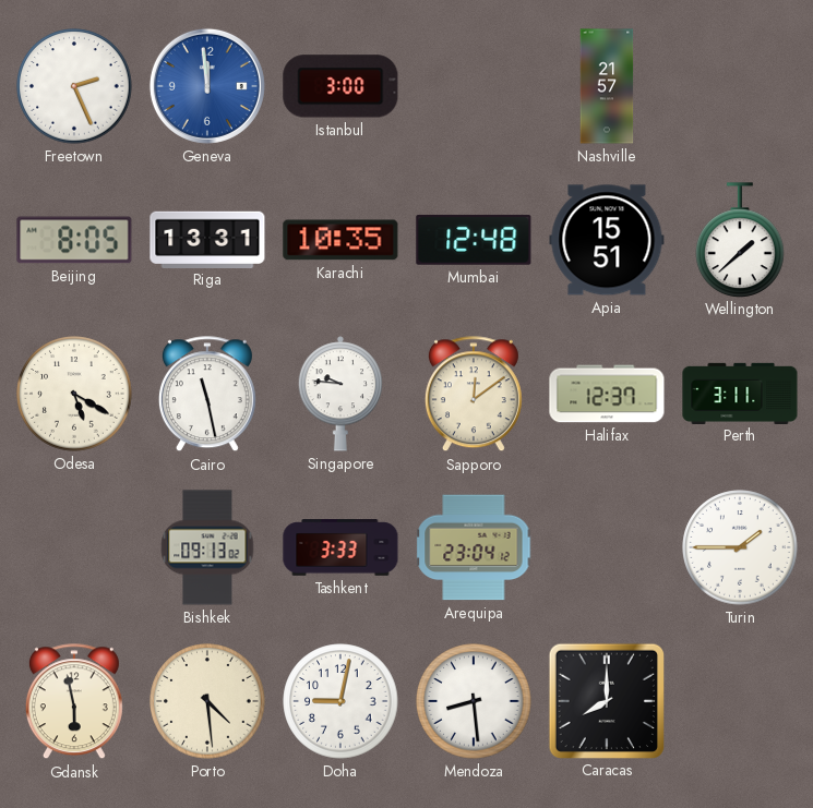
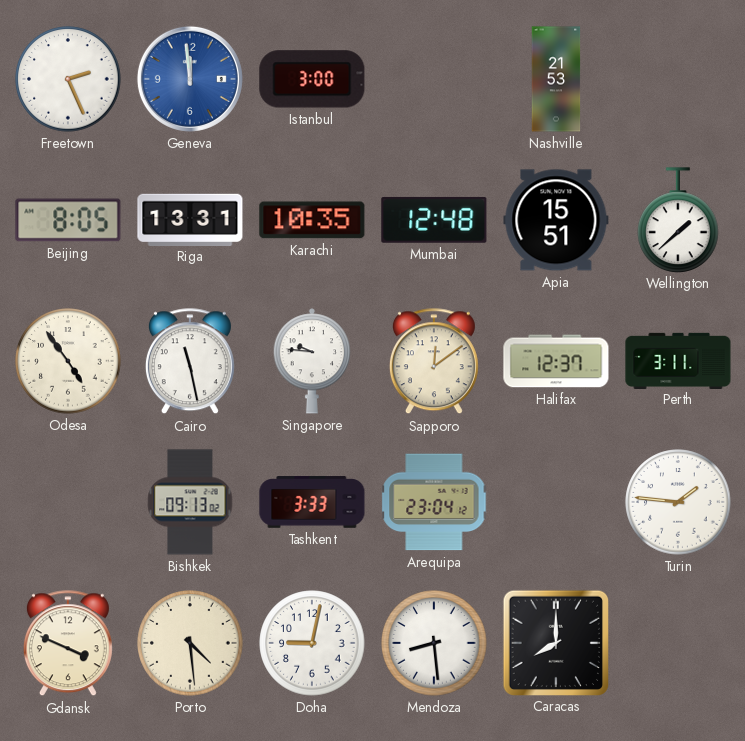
Nashville: 21:57 -> 21:53 (556, 79)
Odesa: 5:20 -> 4:54 (68, 361)
Turin: 1:45 -> 1:46 (678, 502)
Gdansk: 5:58 -> 3:49 (68, 644)
